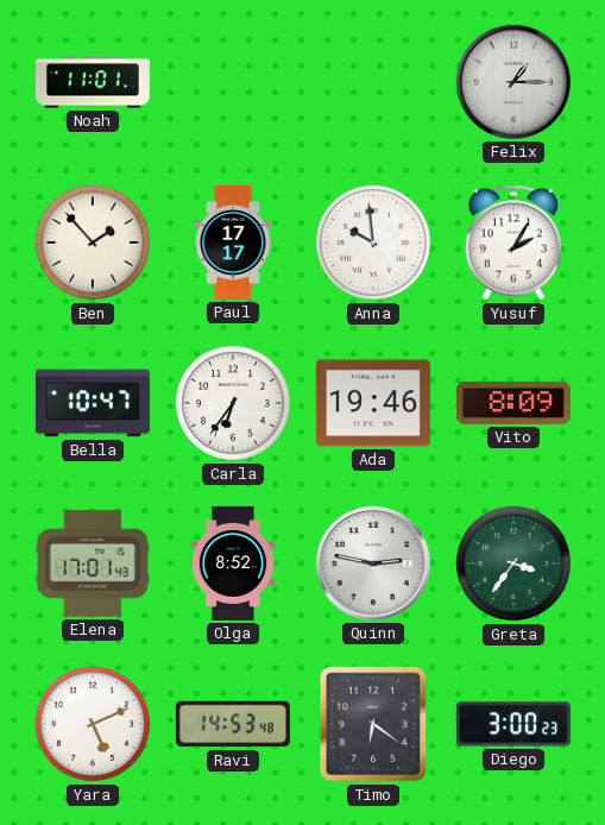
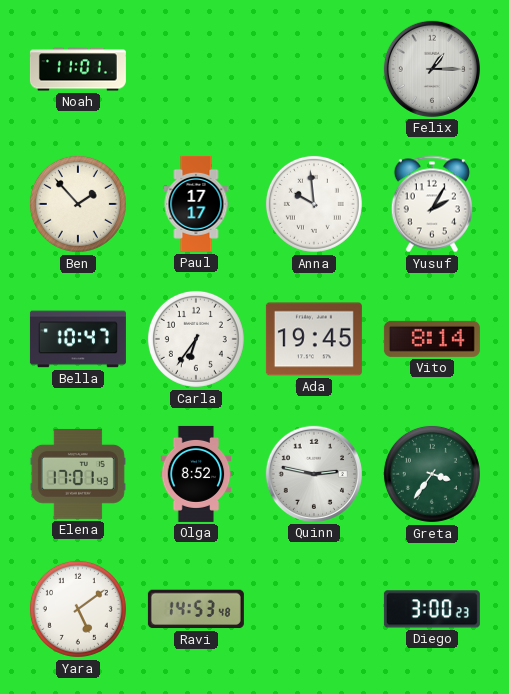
Ada: 19:46 -> 19:45 (314, 339)
Vito: 8:09 -> 8:14 (432, 339)
Yara: 5:11 -> 5:09 (78, 609)
Timo: 6:21 -> none (373, 724)
